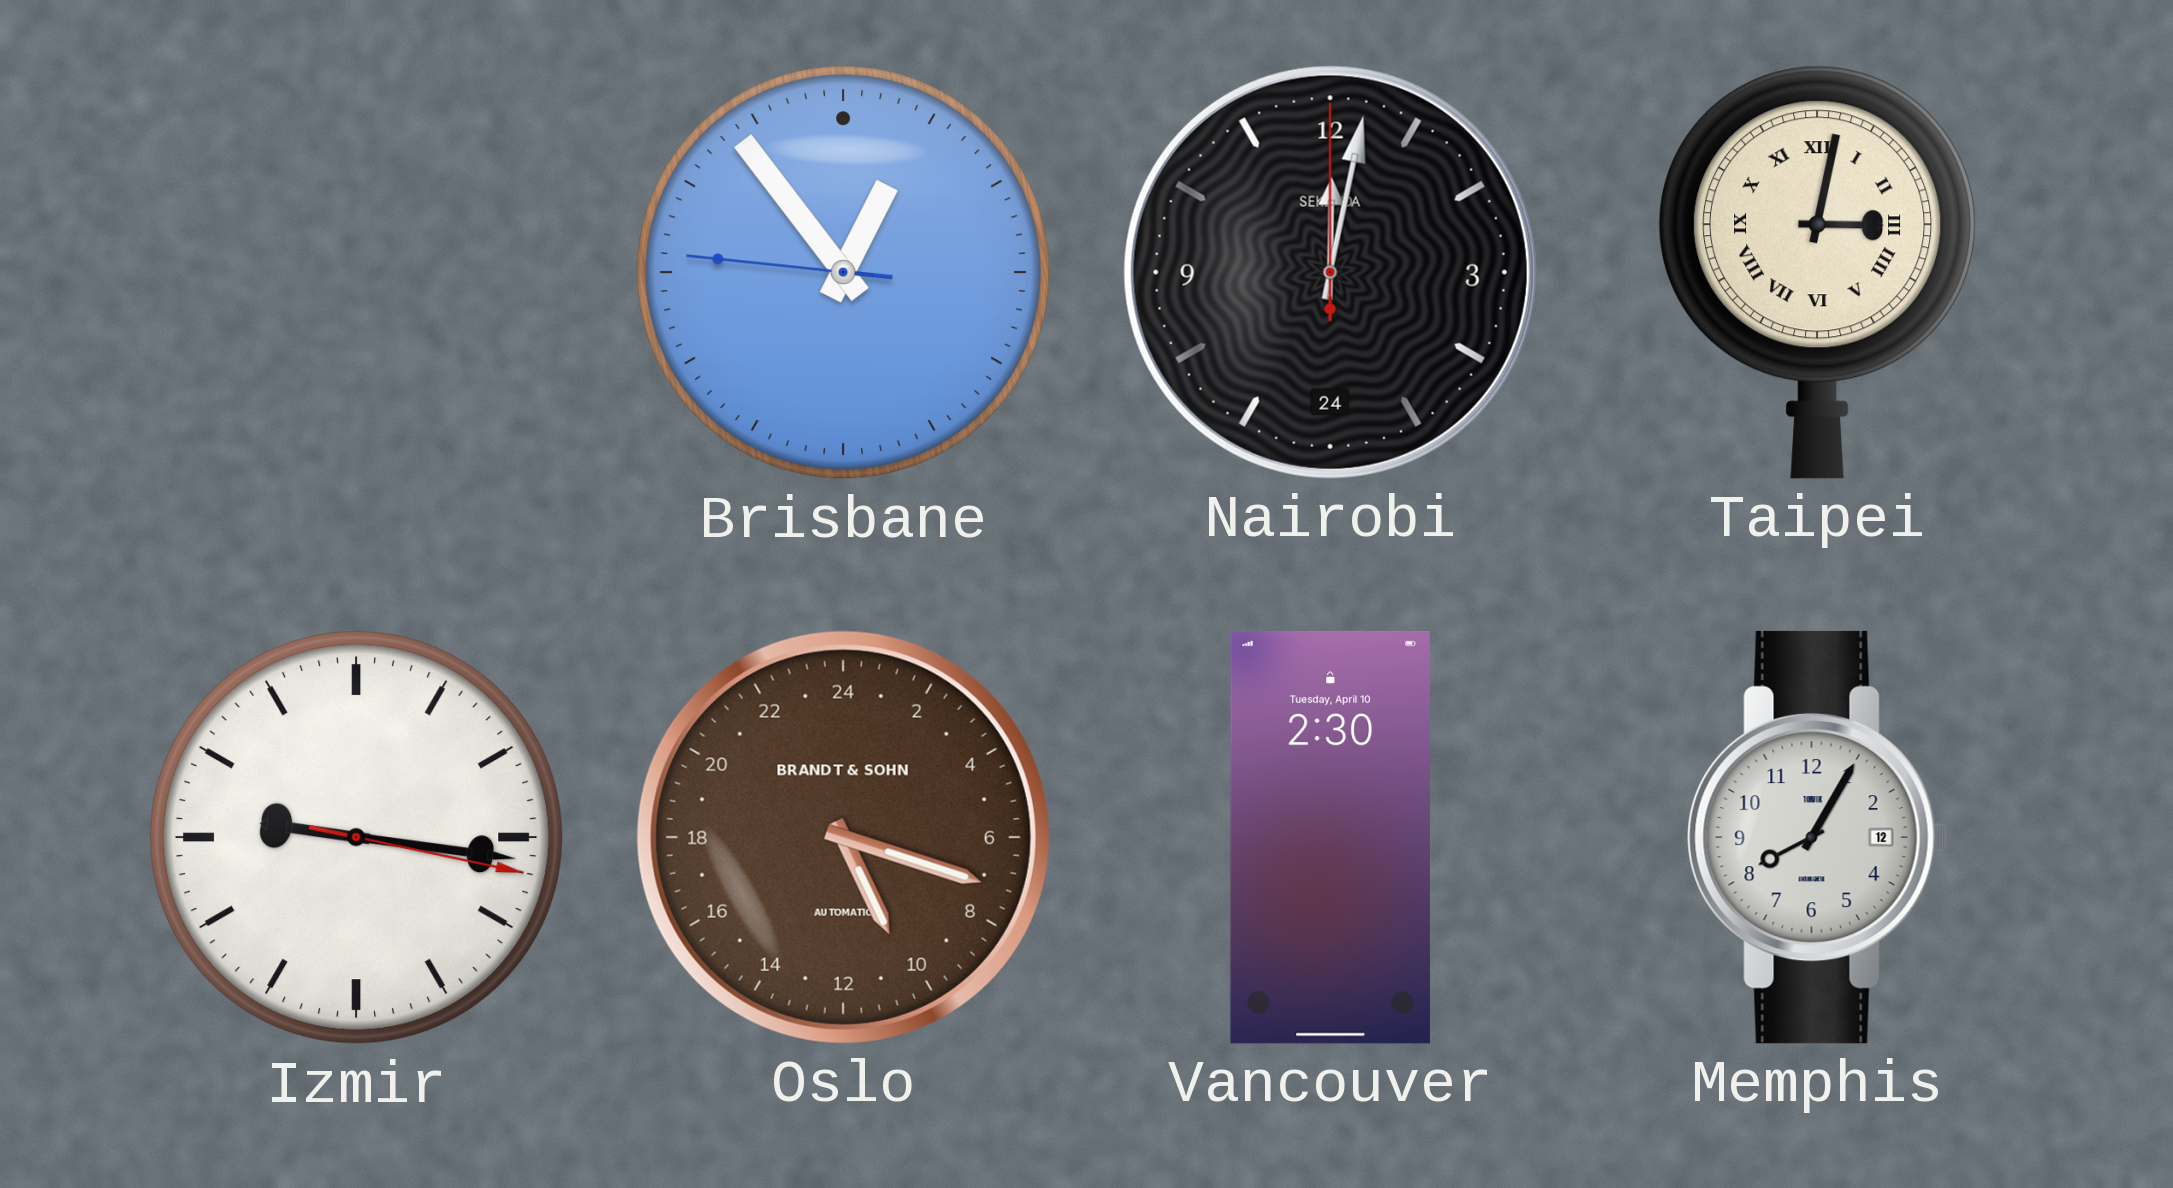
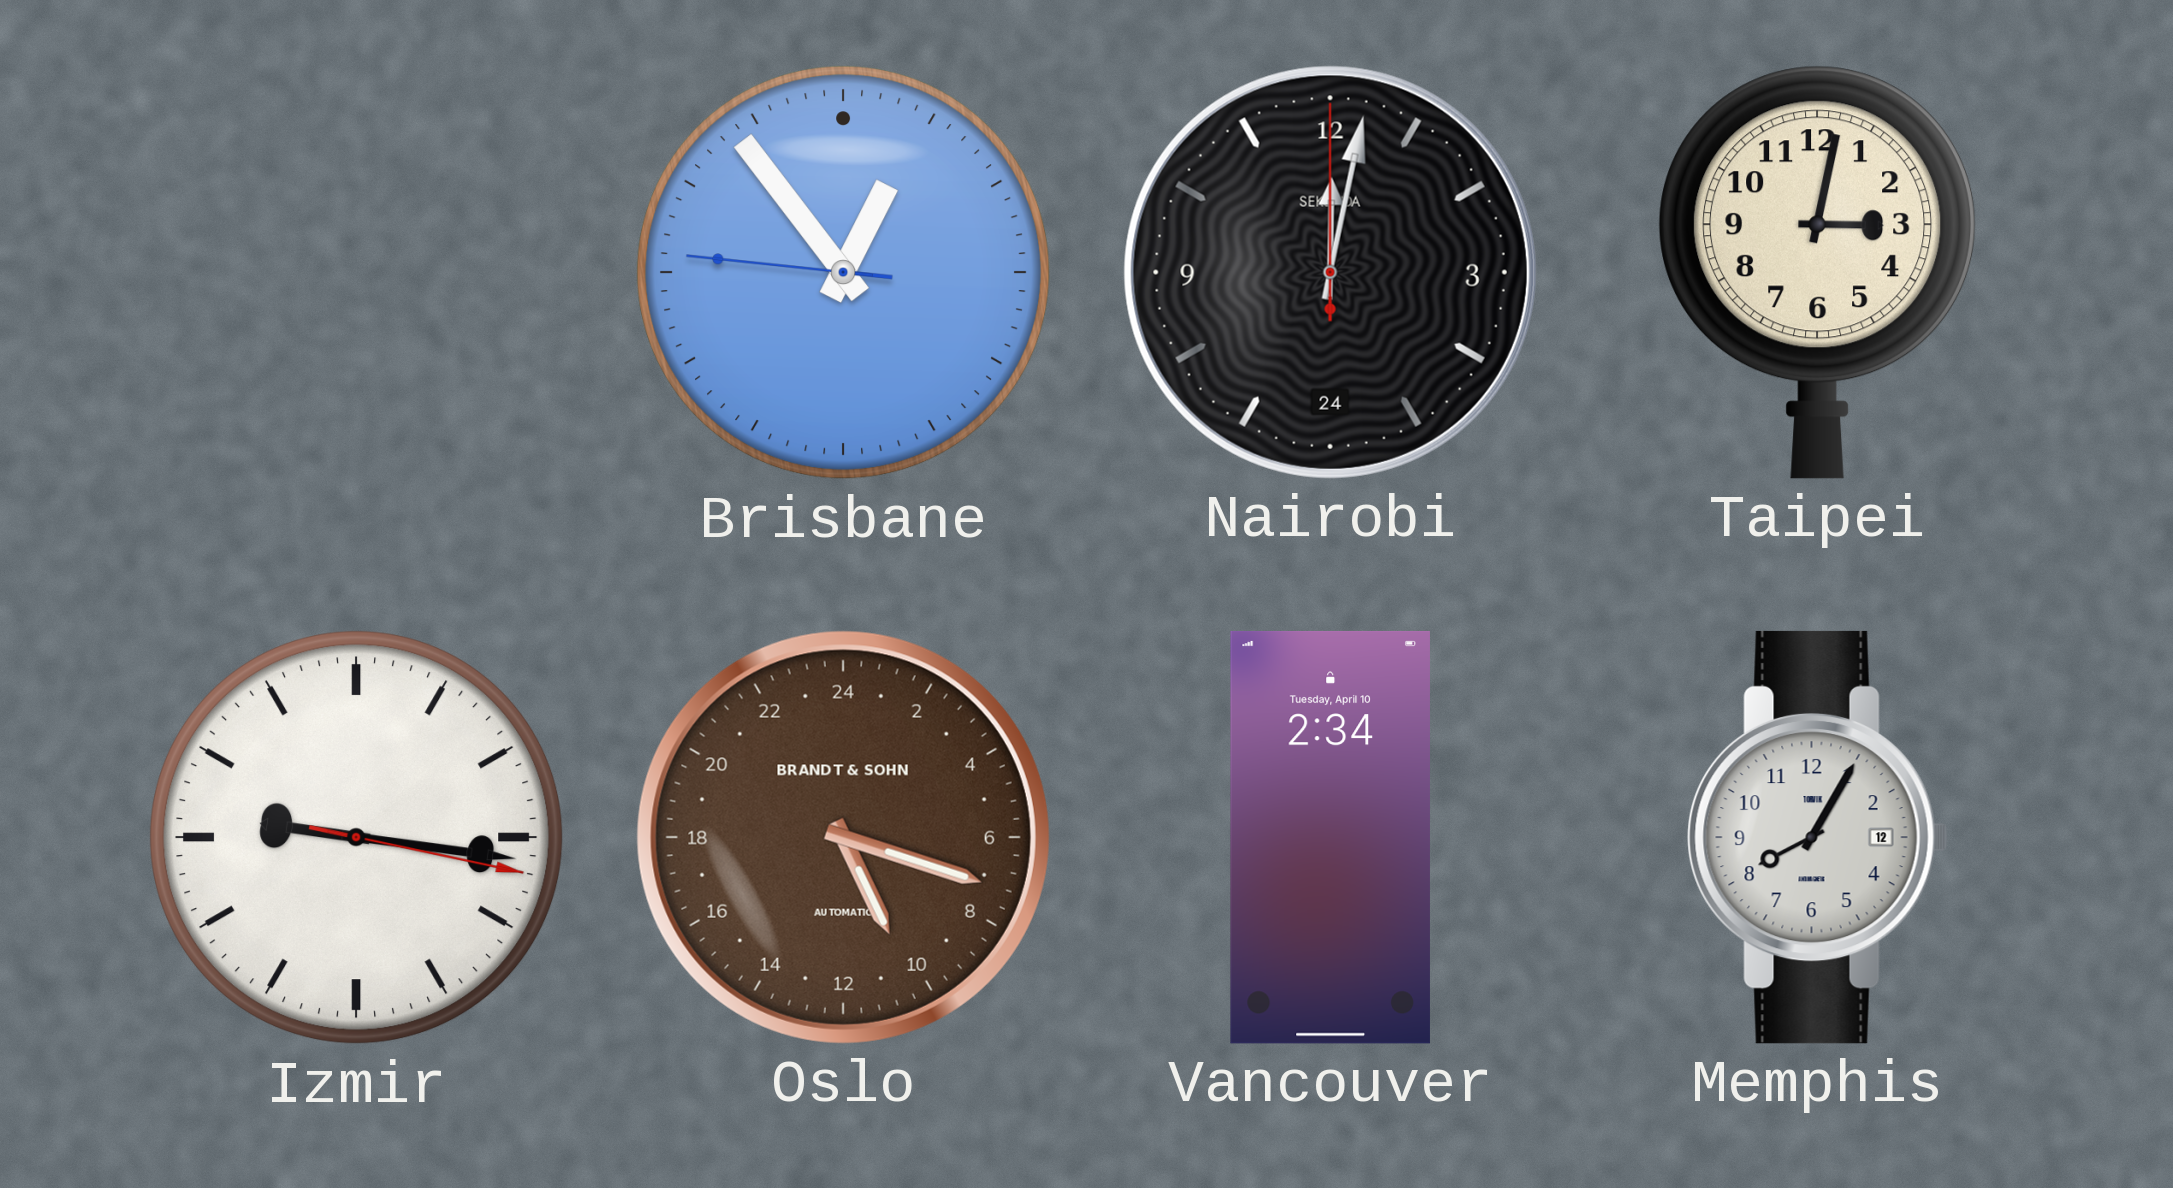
Taipei numerals: Roman -> Arabic (1818, 272)
Vancouver: 2:30 -> 2:34 (1330, 837)
